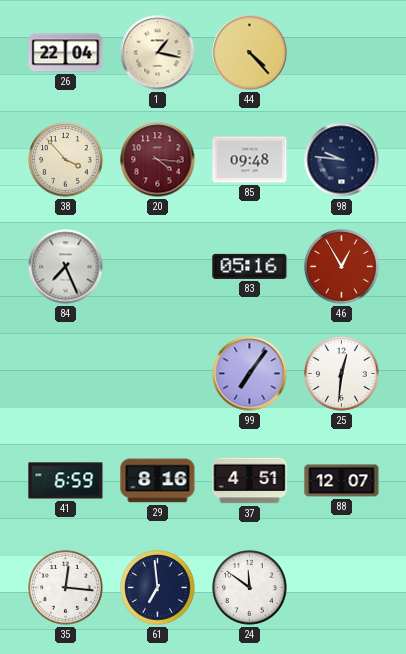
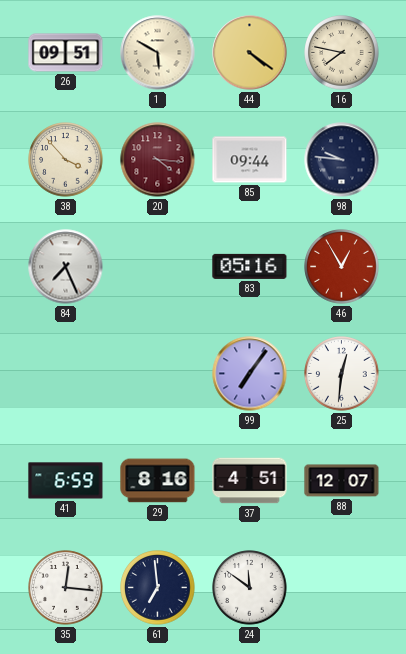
26: 22:04 -> 09:51 (66, 53)
1: 1:17 -> 5:50 (158, 53)
44: 4:23 -> 4:21 (250, 53)
16: none -> 7:47 (342, 53)
85: 09:48 -> 09:44 (250, 160)
